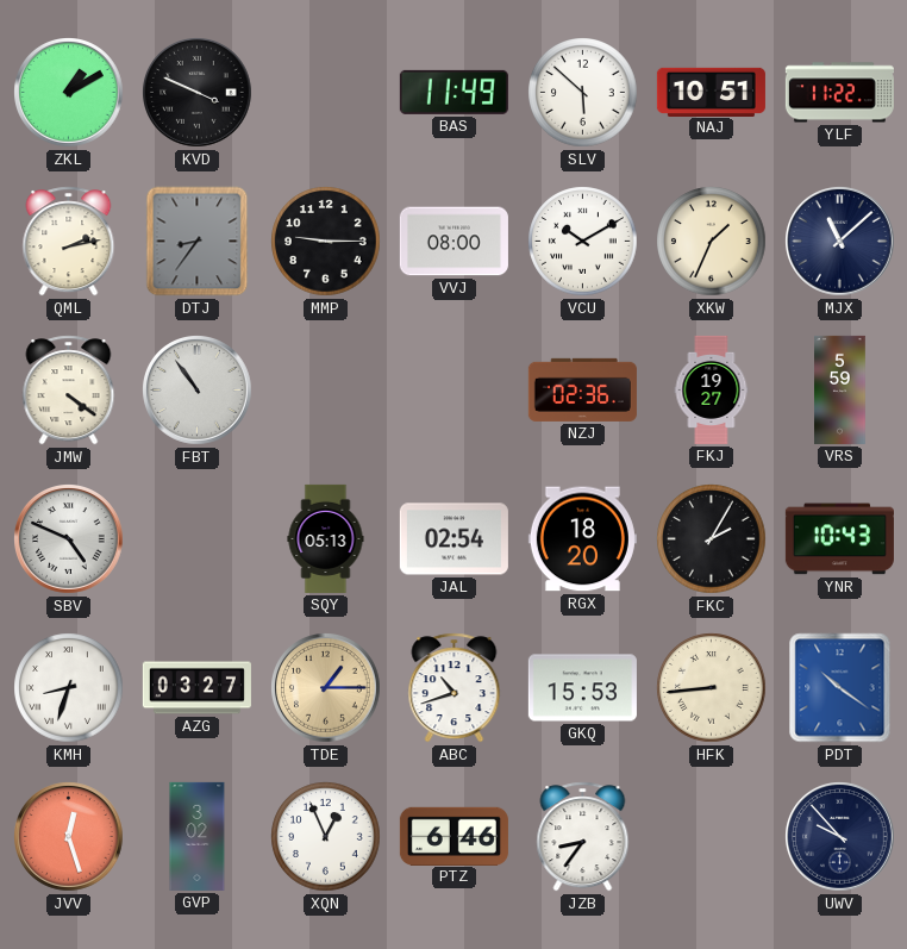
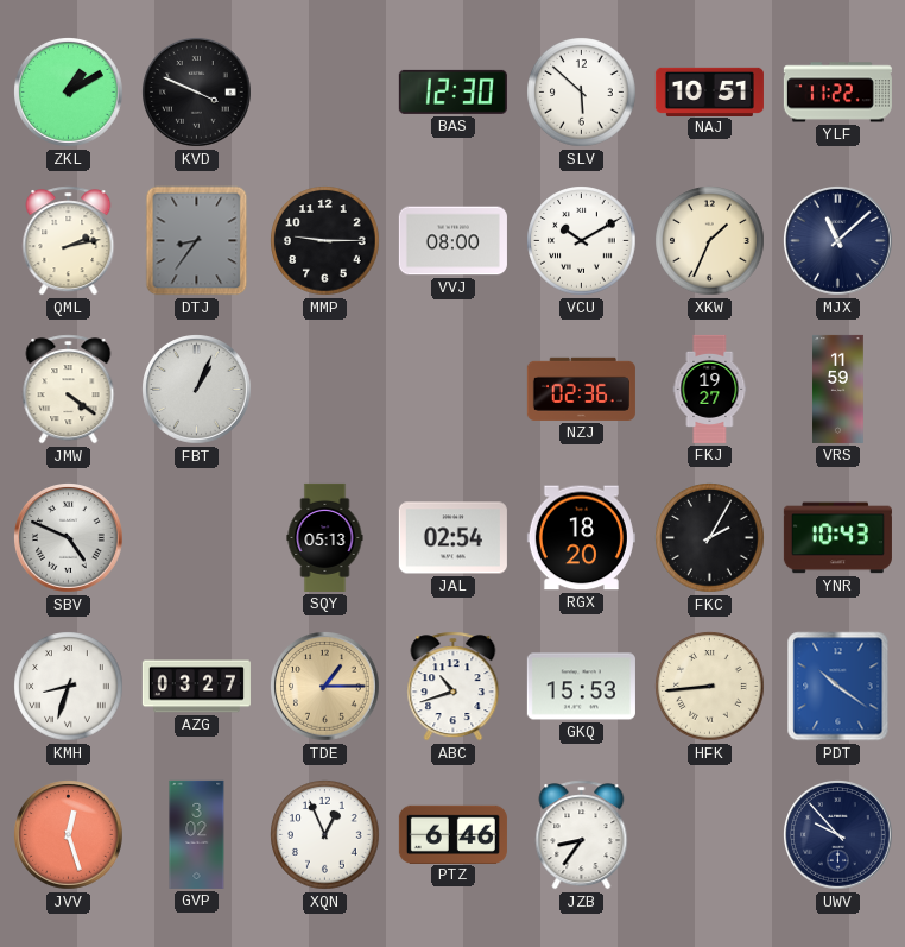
BAS: 11:49 -> 12:30 (452, 91)
FBT: 10:54 -> 1:04 (197, 390)
VRS: 5:59 -> 11:59 (838, 389)
